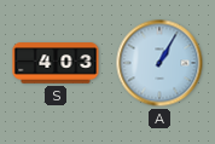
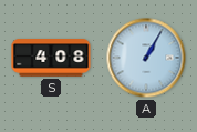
S: 4:03 -> 4:08 (51, 58)
